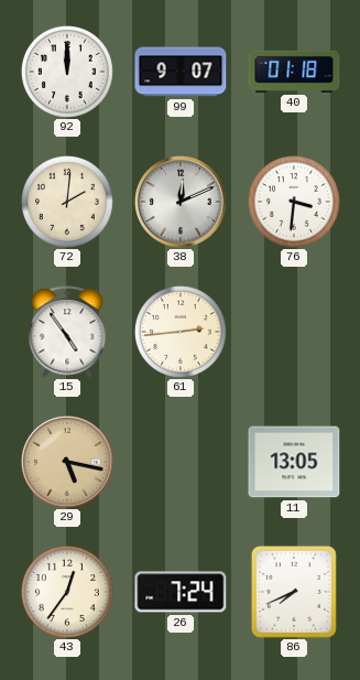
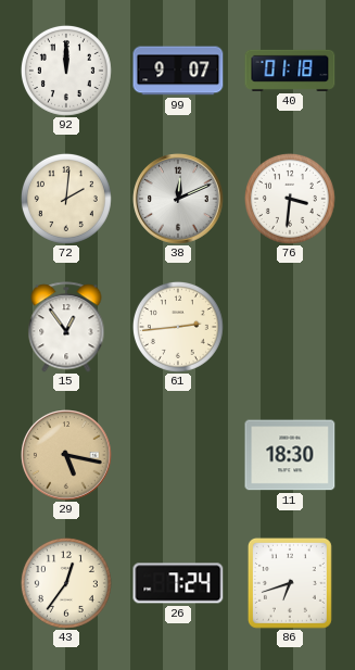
15: 4:54 -> 12:54 (66, 327)
11: 13:05 -> 18:30 (290, 455)
86: 7:41 -> 6:42 (290, 583)
